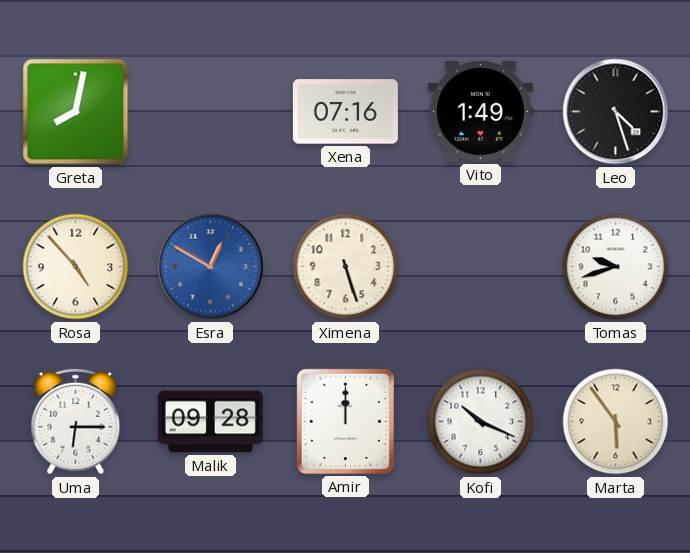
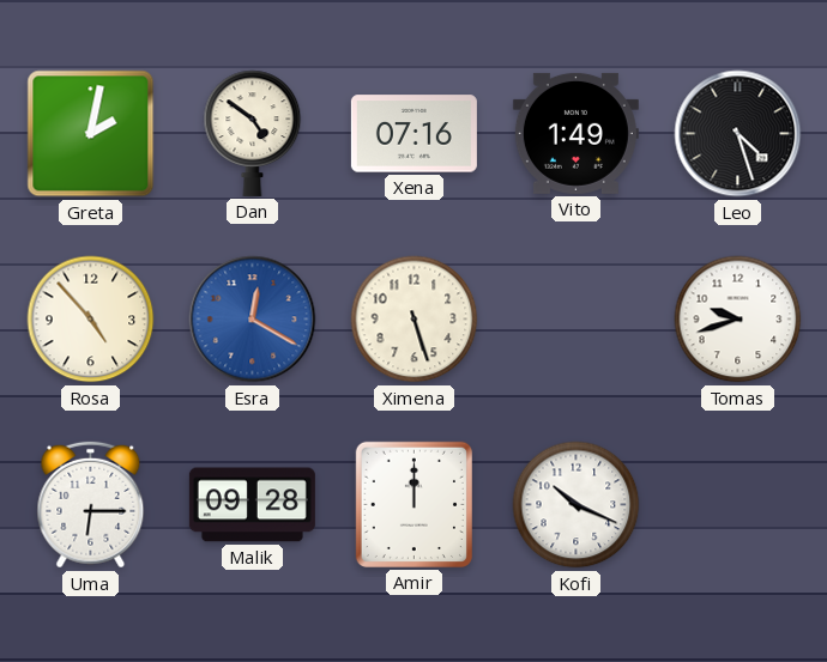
Greta: 8:02 -> 2:02 (91, 134)
Dan: none -> 4:51 (253, 133)
Esra: 12:50 -> 12:20 (253, 320)
Marta: 5:54 -> none (616, 422)
